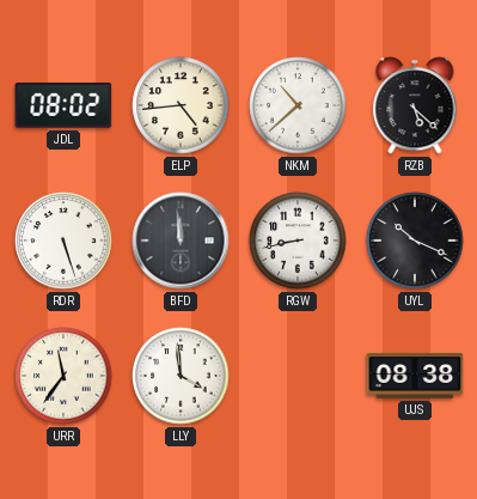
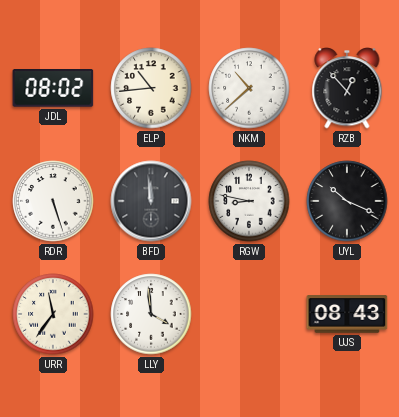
ELP: 4:44 -> 10:44 (151, 88)
RZB: 5:22 -> 12:53 (347, 88)
RGW: 8:43 -> 8:47 (249, 201)
UJS: 08:38 -> 08:43 (347, 314)
